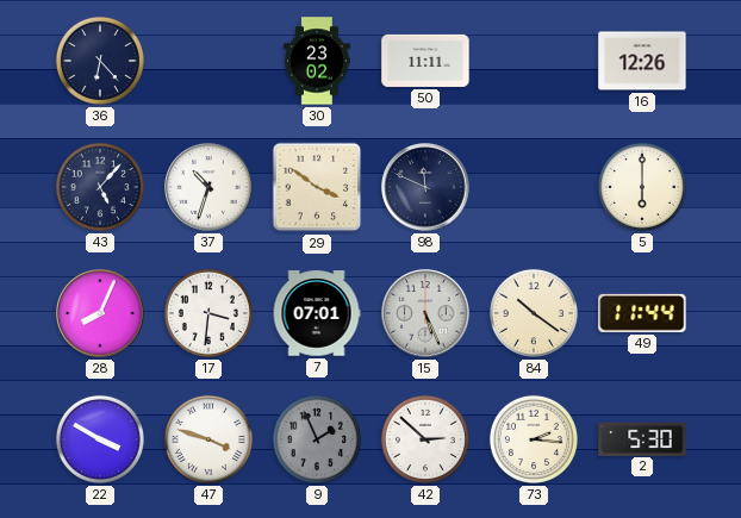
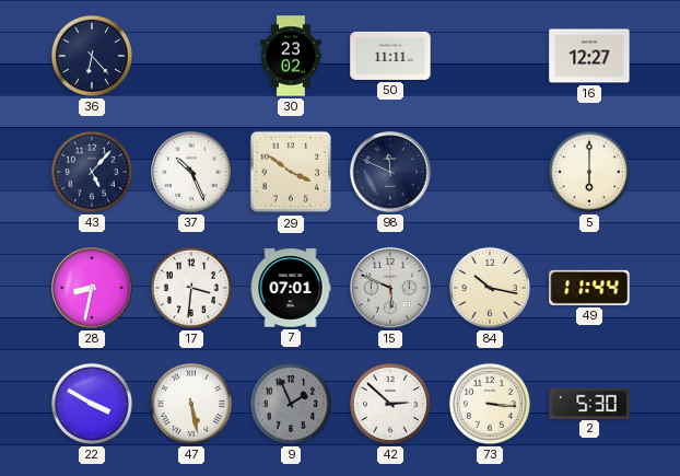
16: 12:26 -> 12:27 (589, 56)
37: 10:33 -> 10:26 (191, 172)
28: 8:04 -> 8:32 (92, 288)
15: 5:26 -> 5:49 (390, 288)
84: 10:21 -> 10:17 (490, 288)
47: 3:48 -> 5:28 (191, 404)
73: 2:16 -> 3:16 (490, 404)
